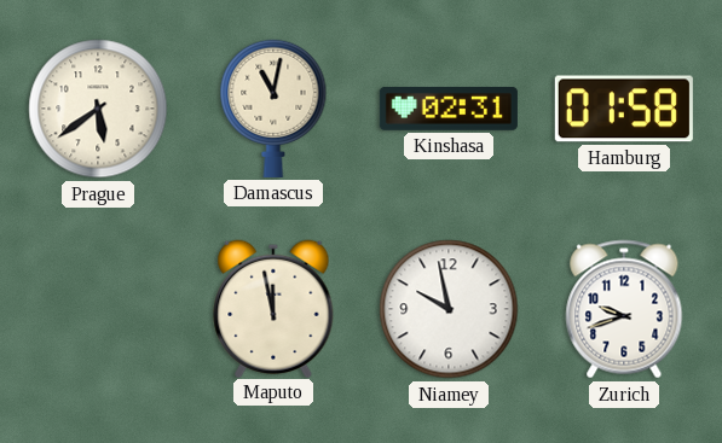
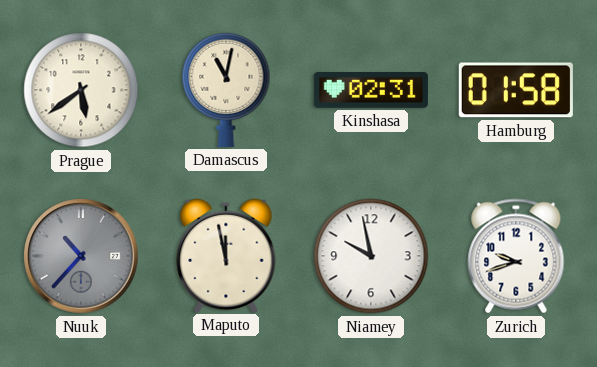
Nuuk: none -> 10:37 (82, 257)
